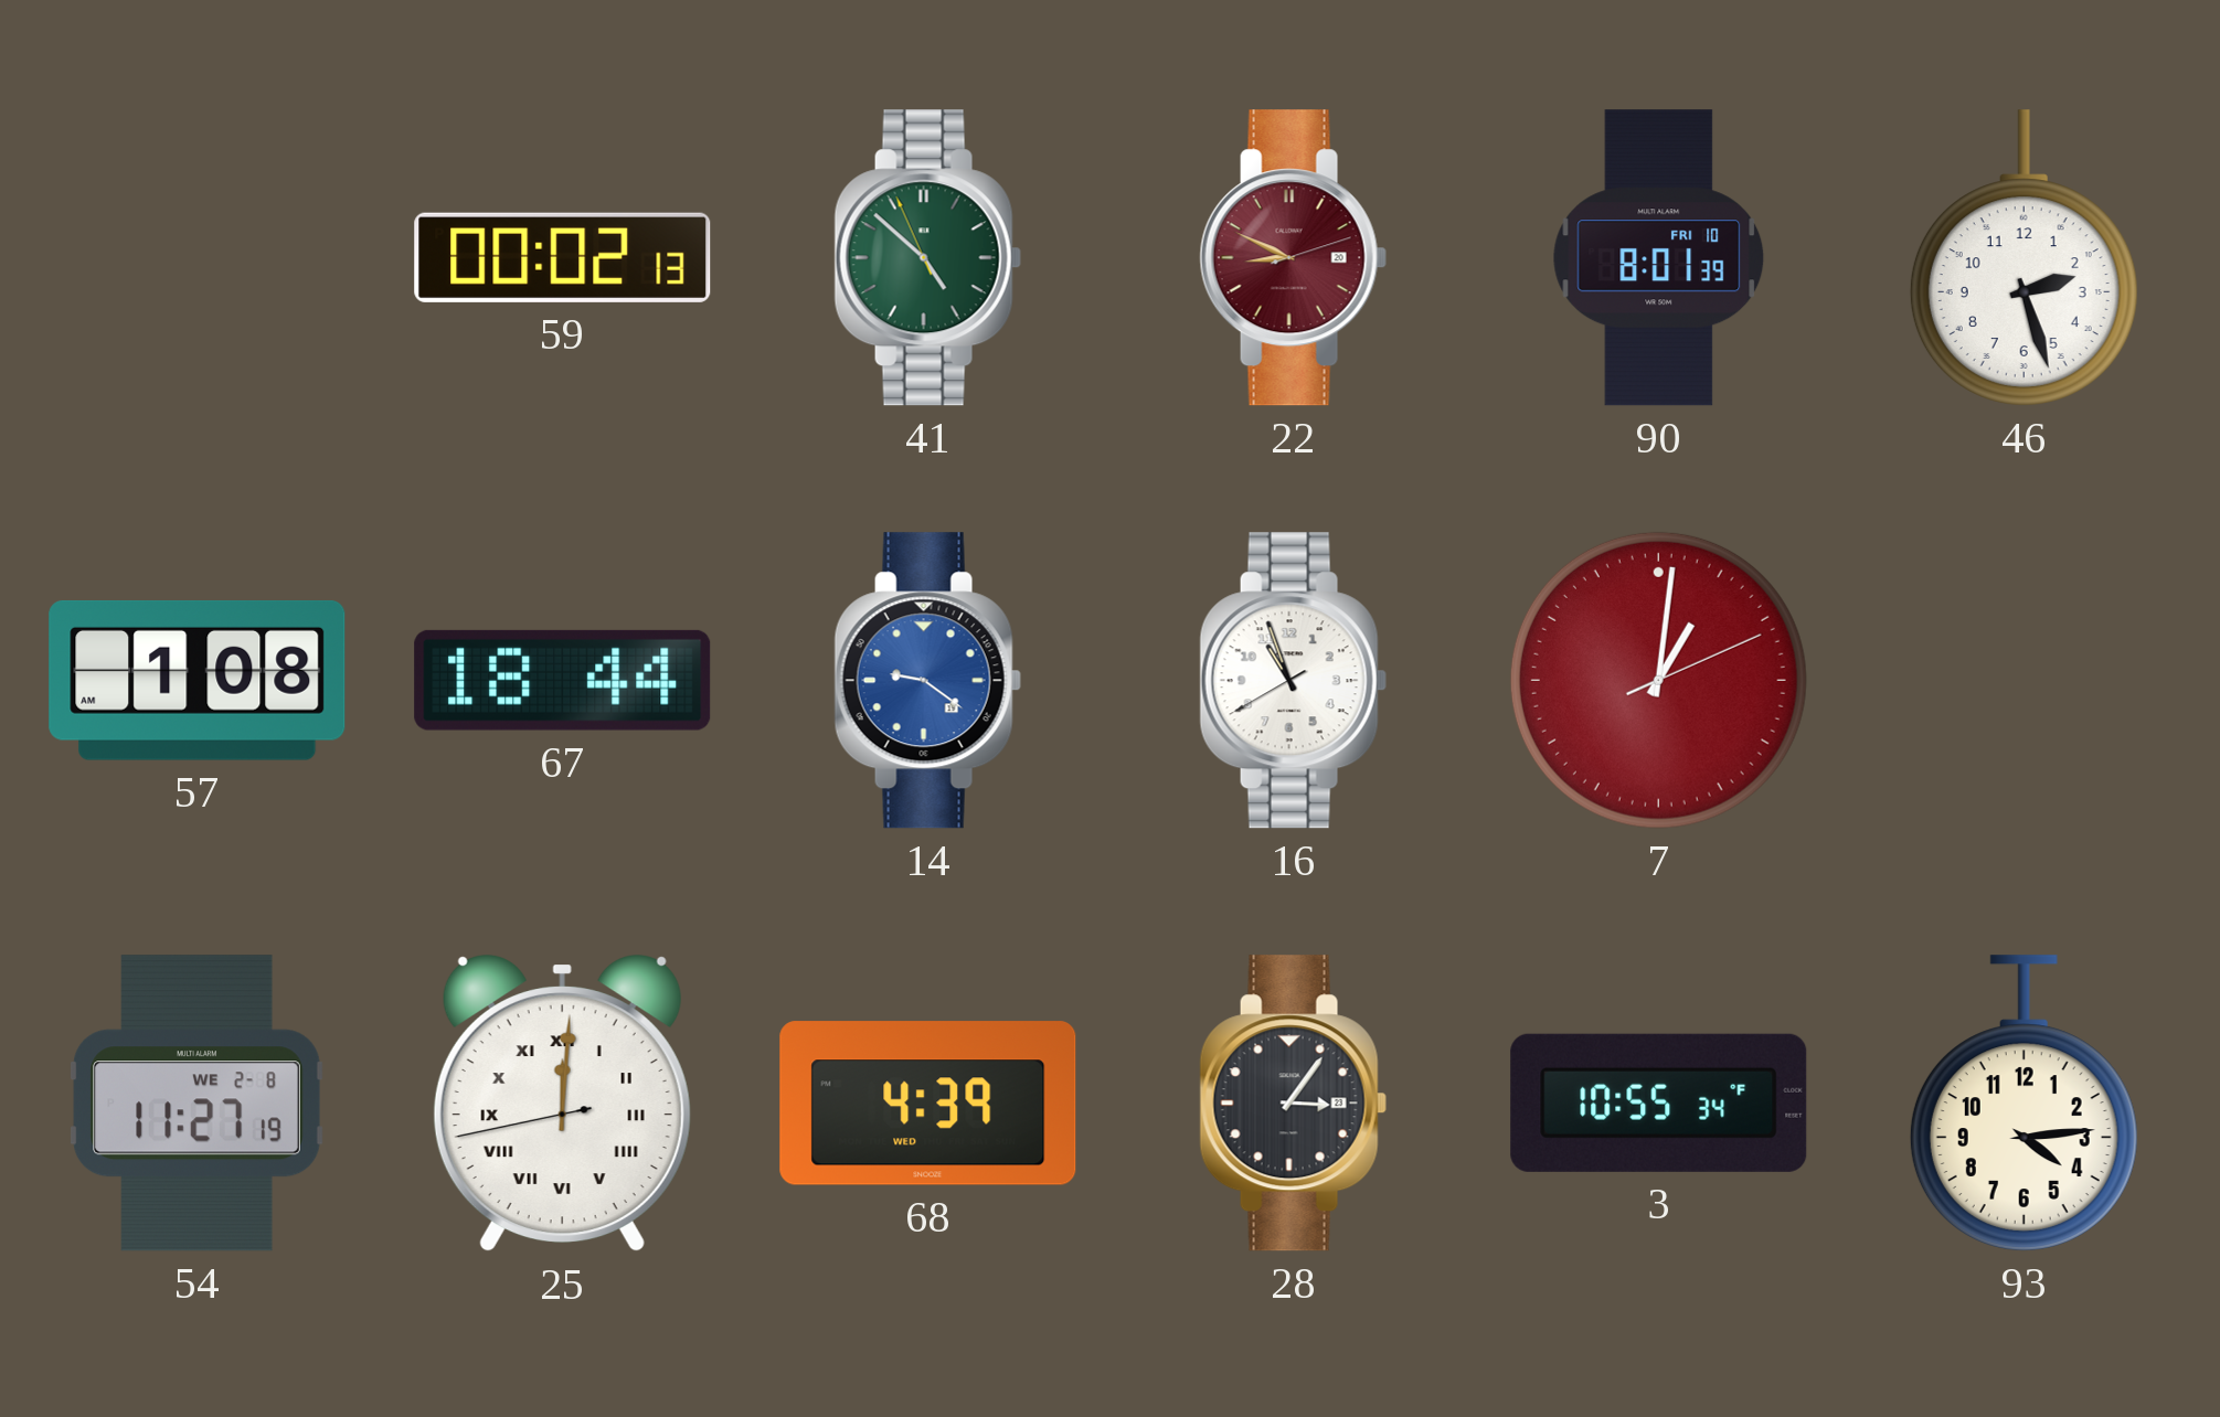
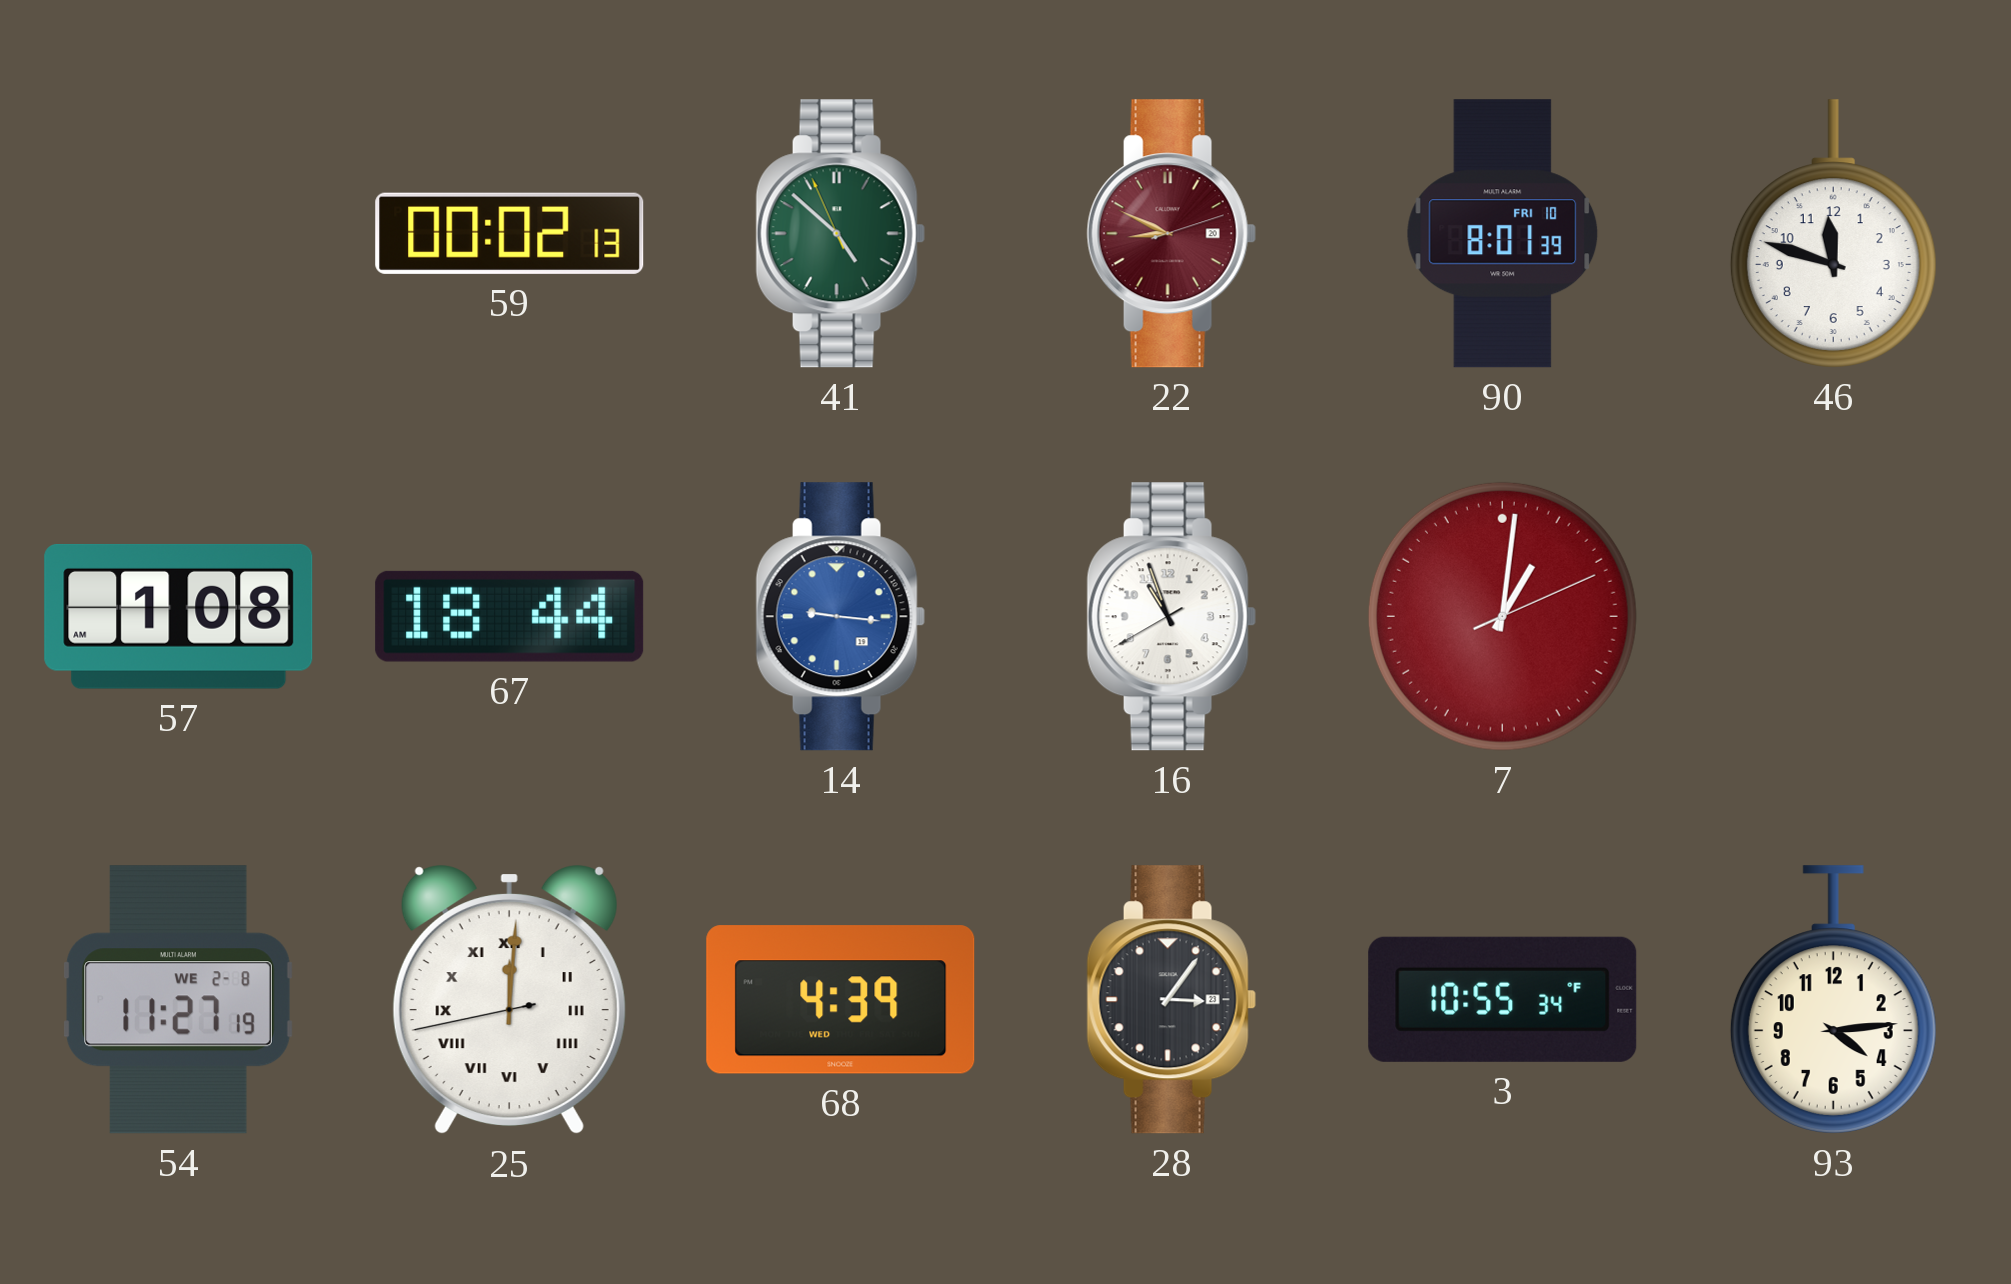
46: 2:27 -> 11:48 (1833, 234)
14: 9:21 -> 9:16 (840, 617)
